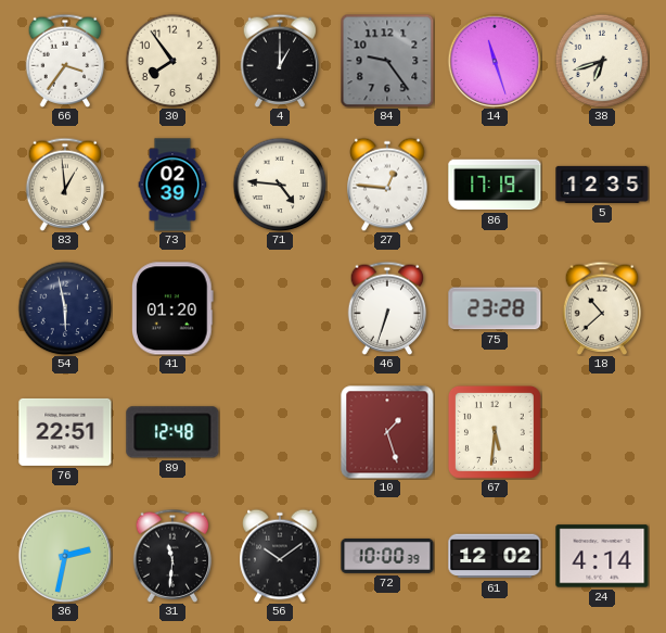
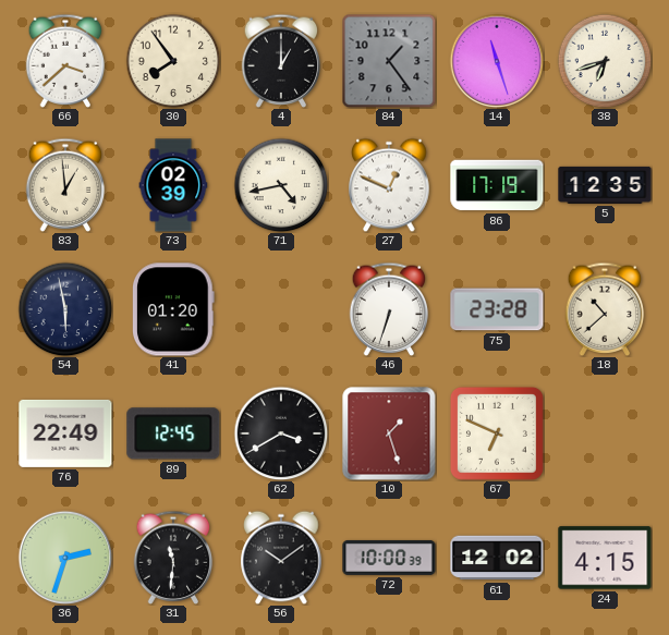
66: 3:36 -> 3:38 (65, 61)
84: 9:24 -> 1:24 (389, 61)
71: 4:46 -> 4:43 (281, 185)
27: 12:46 -> 12:49 (389, 185)
76: 22:51 -> 22:49 (65, 433)
89: 12:48 -> 12:45 (173, 433)
62: none -> 3:40 (281, 433)
67: 5:31 -> 6:49 (497, 433)
36: 2:32 -> 2:33 (65, 558)
24: 4:14 -> 4:15 (605, 558)
